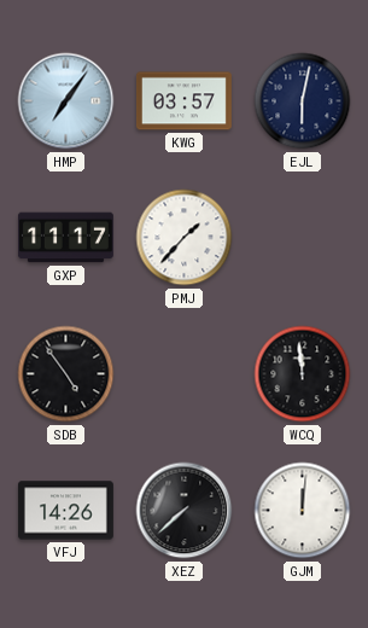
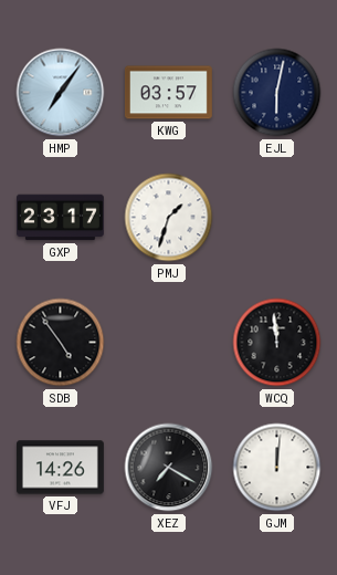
GXP: 11:17 -> 23:17 (60, 218)
PMJ: 1:37 -> 1:33 (169, 218)
XEZ: 7:38 -> 7:20 (169, 468)
